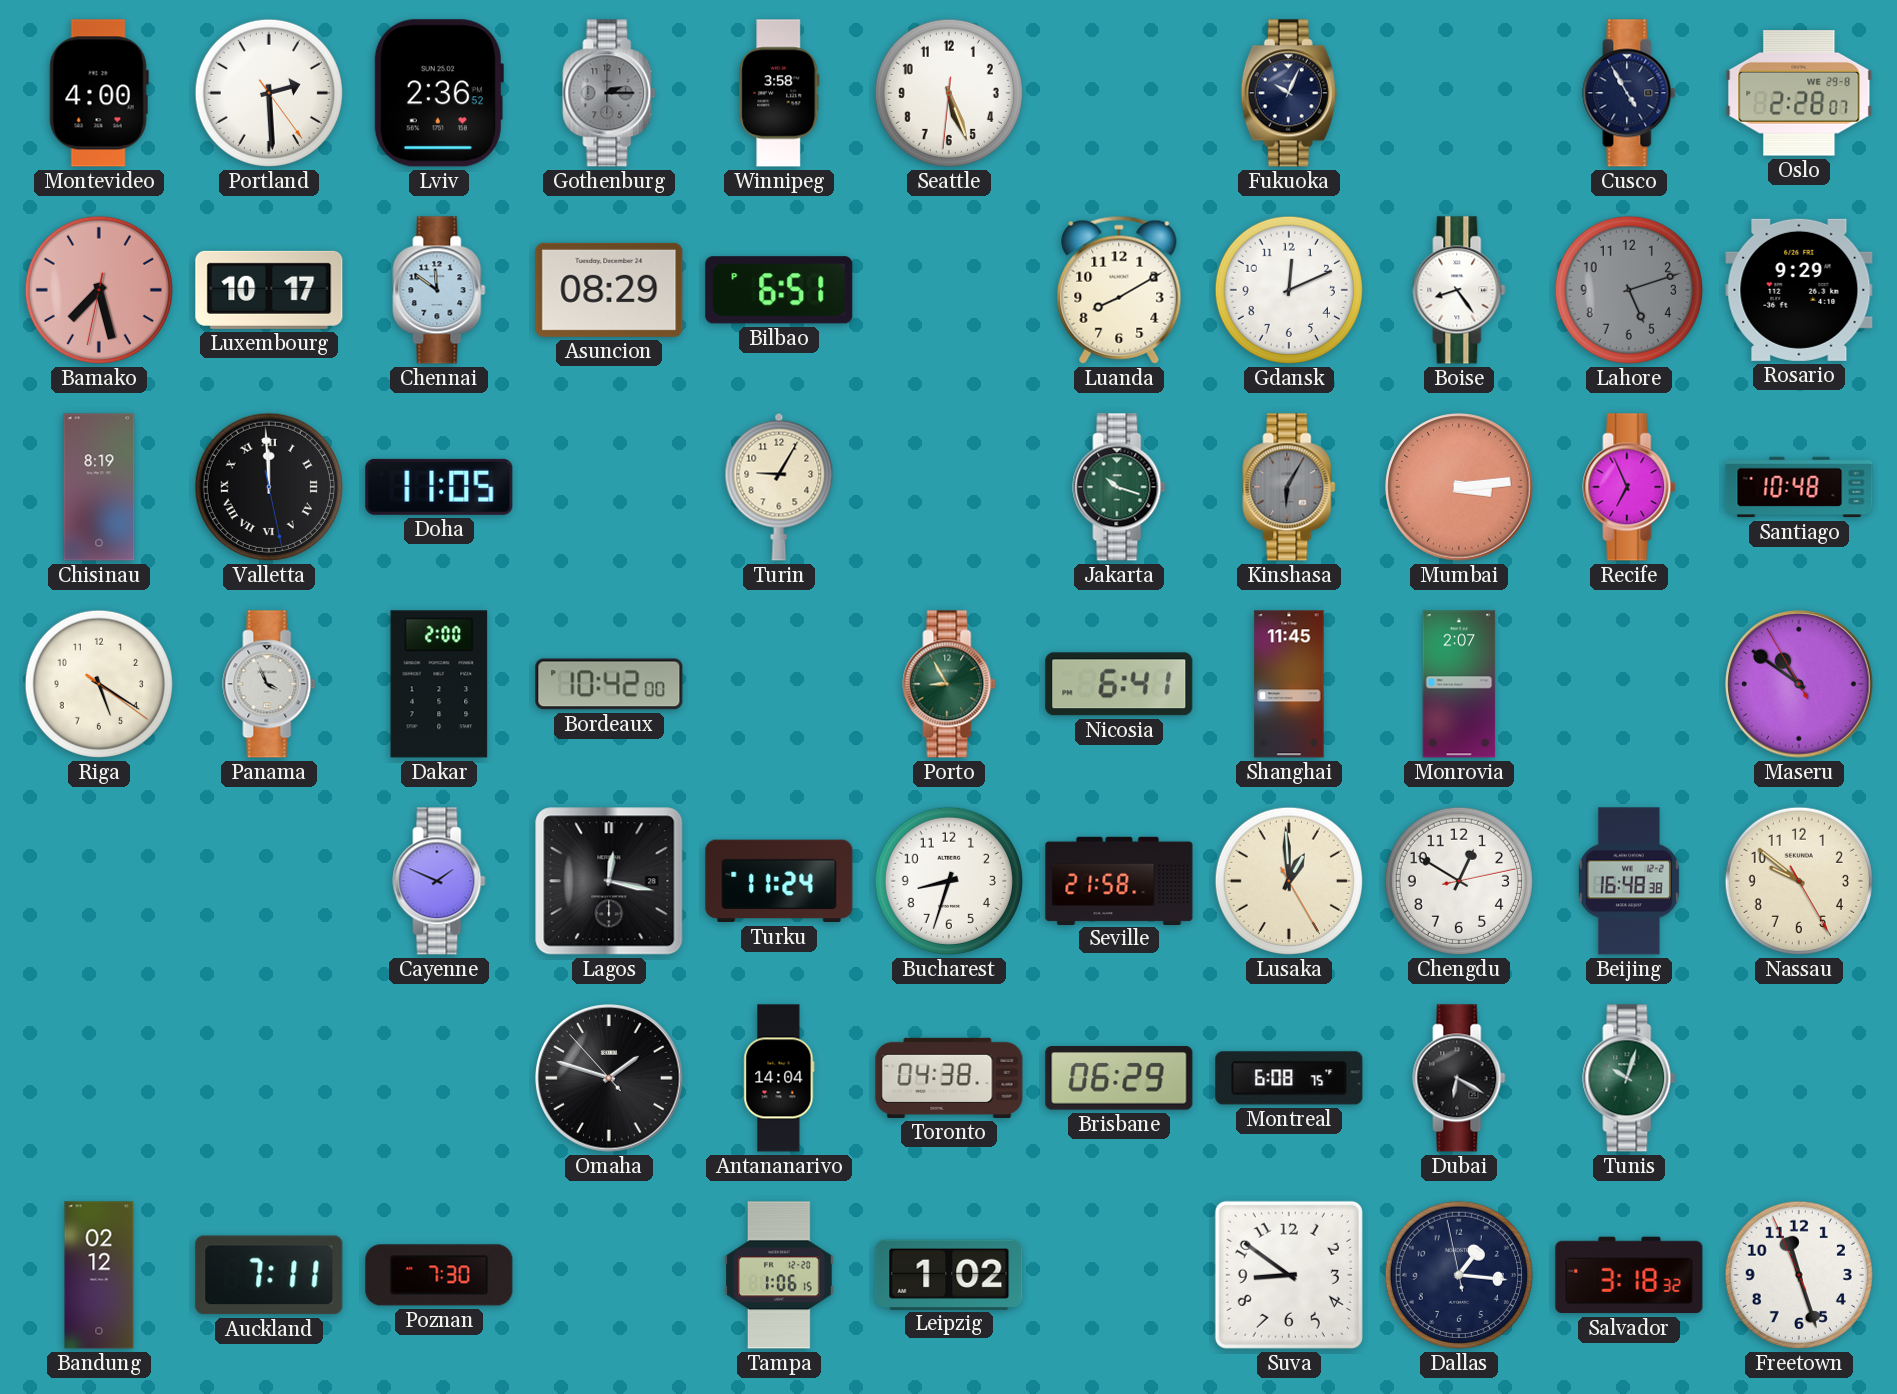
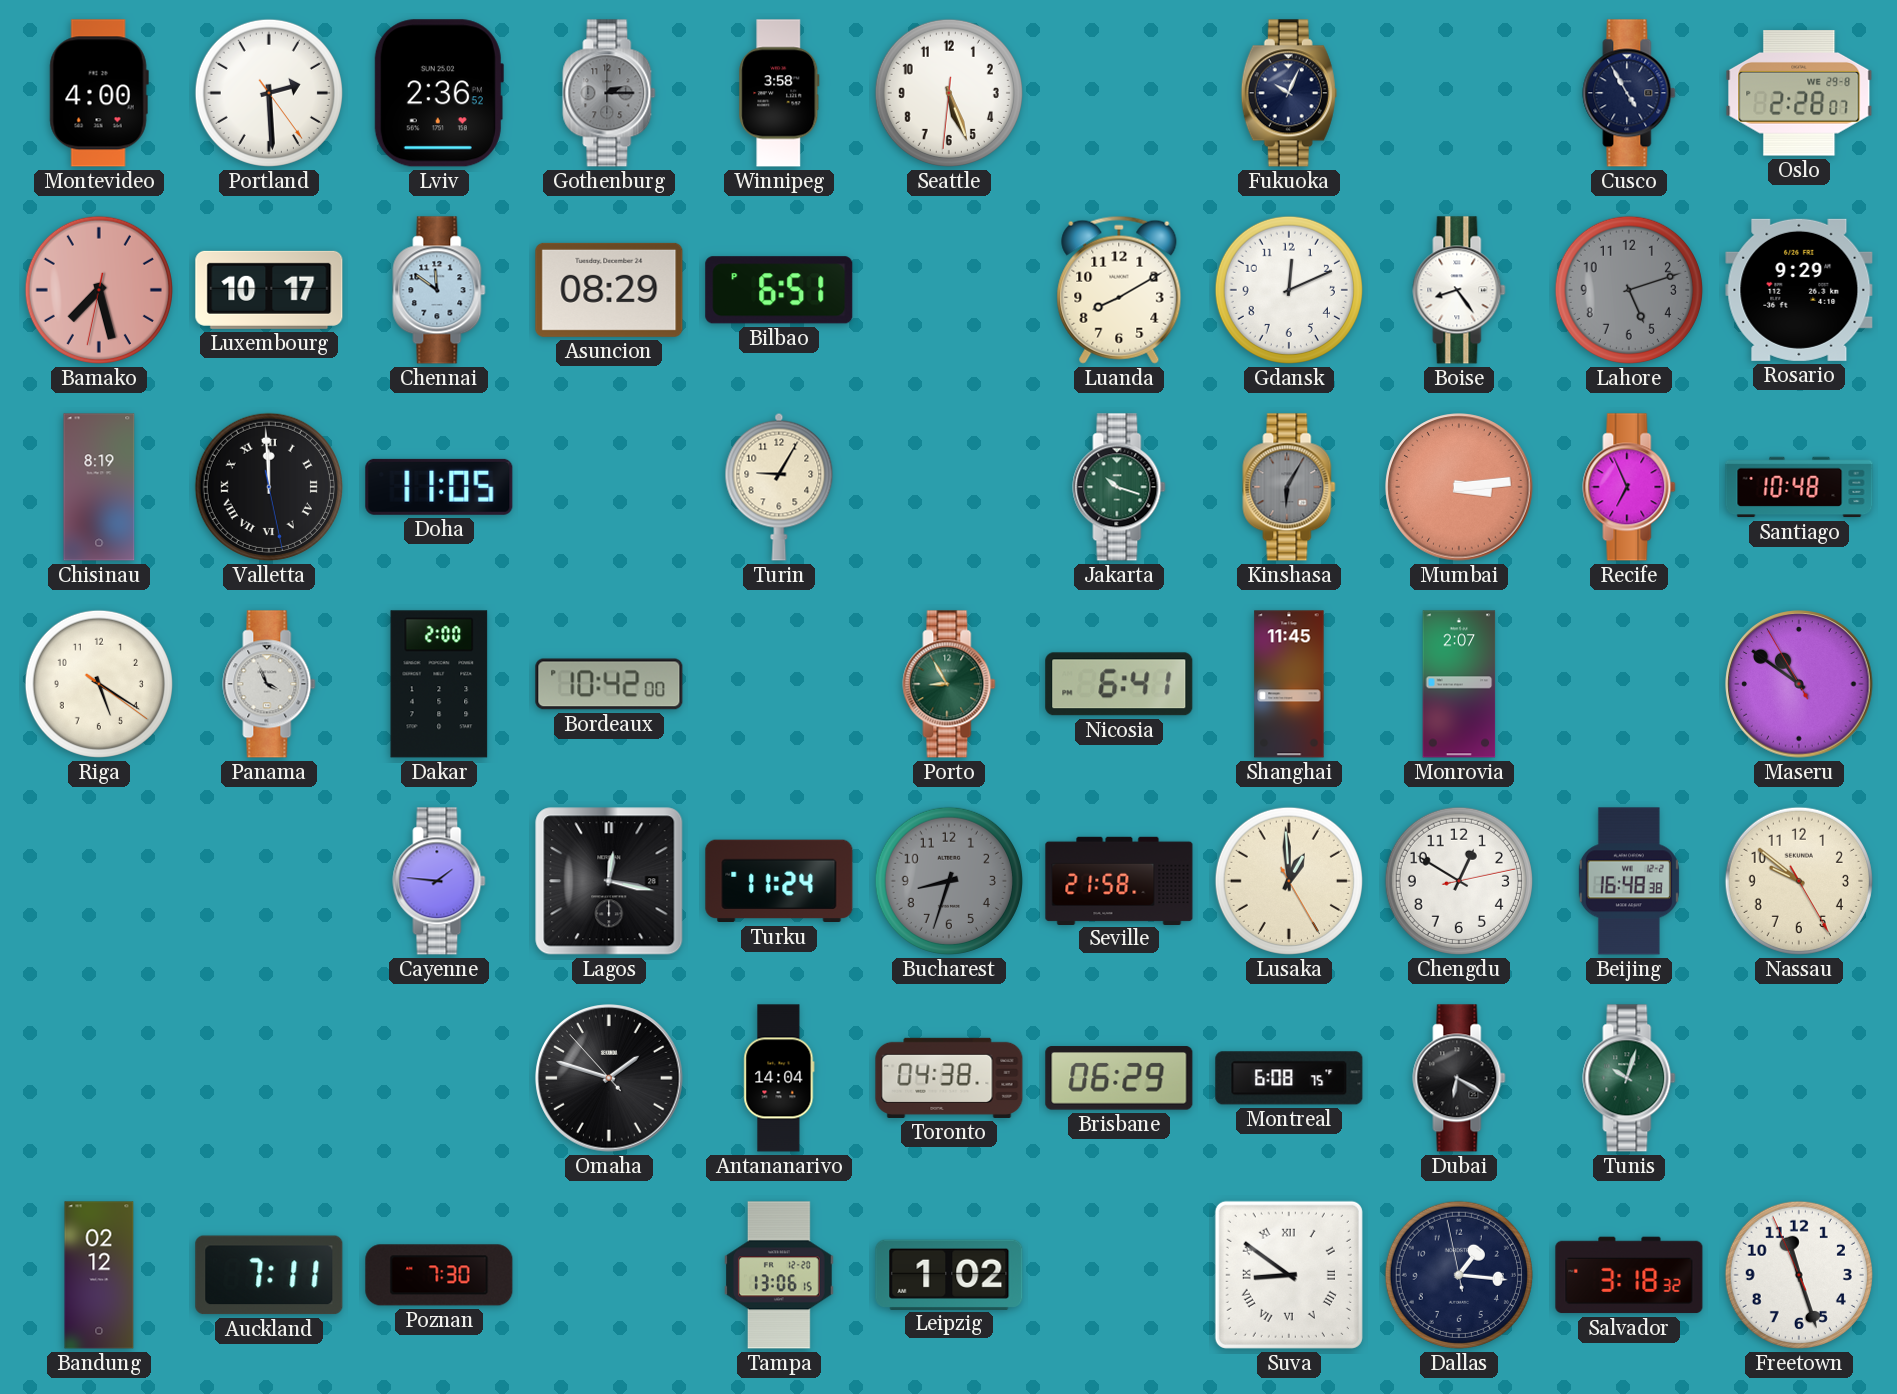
Cayenne: 1:49 -> 1:46 (439, 881)
Bucharest dial: white -> grey (949, 881)
Tampa: 1:06 -> 13:06 (780, 1275)
Suva numerals: Arabic -> Roman (1289, 1275)
